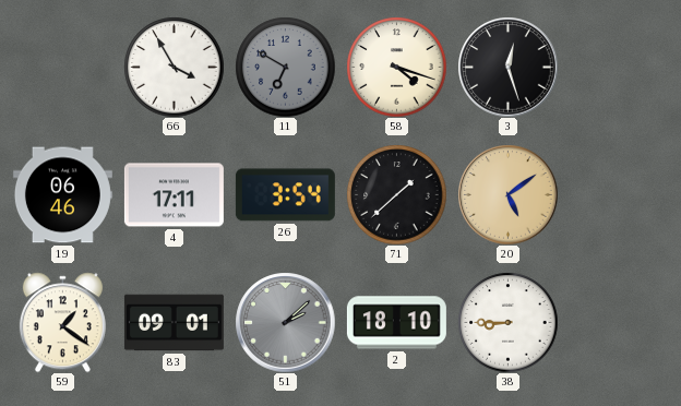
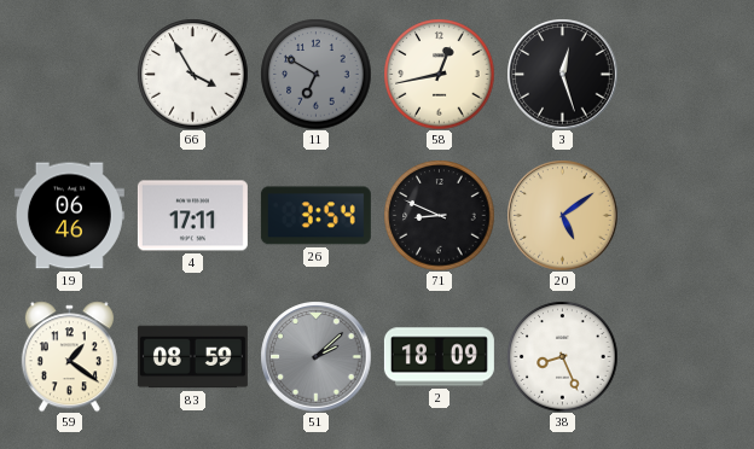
58: 4:18 -> 12:43 (439, 74)
71: 1:38 -> 8:49 (439, 215)
83: 09:01 -> 08:59 (192, 357)
2: 18:10 -> 18:09 (439, 357)
38: 8:45 -> 8:26 (562, 356)
